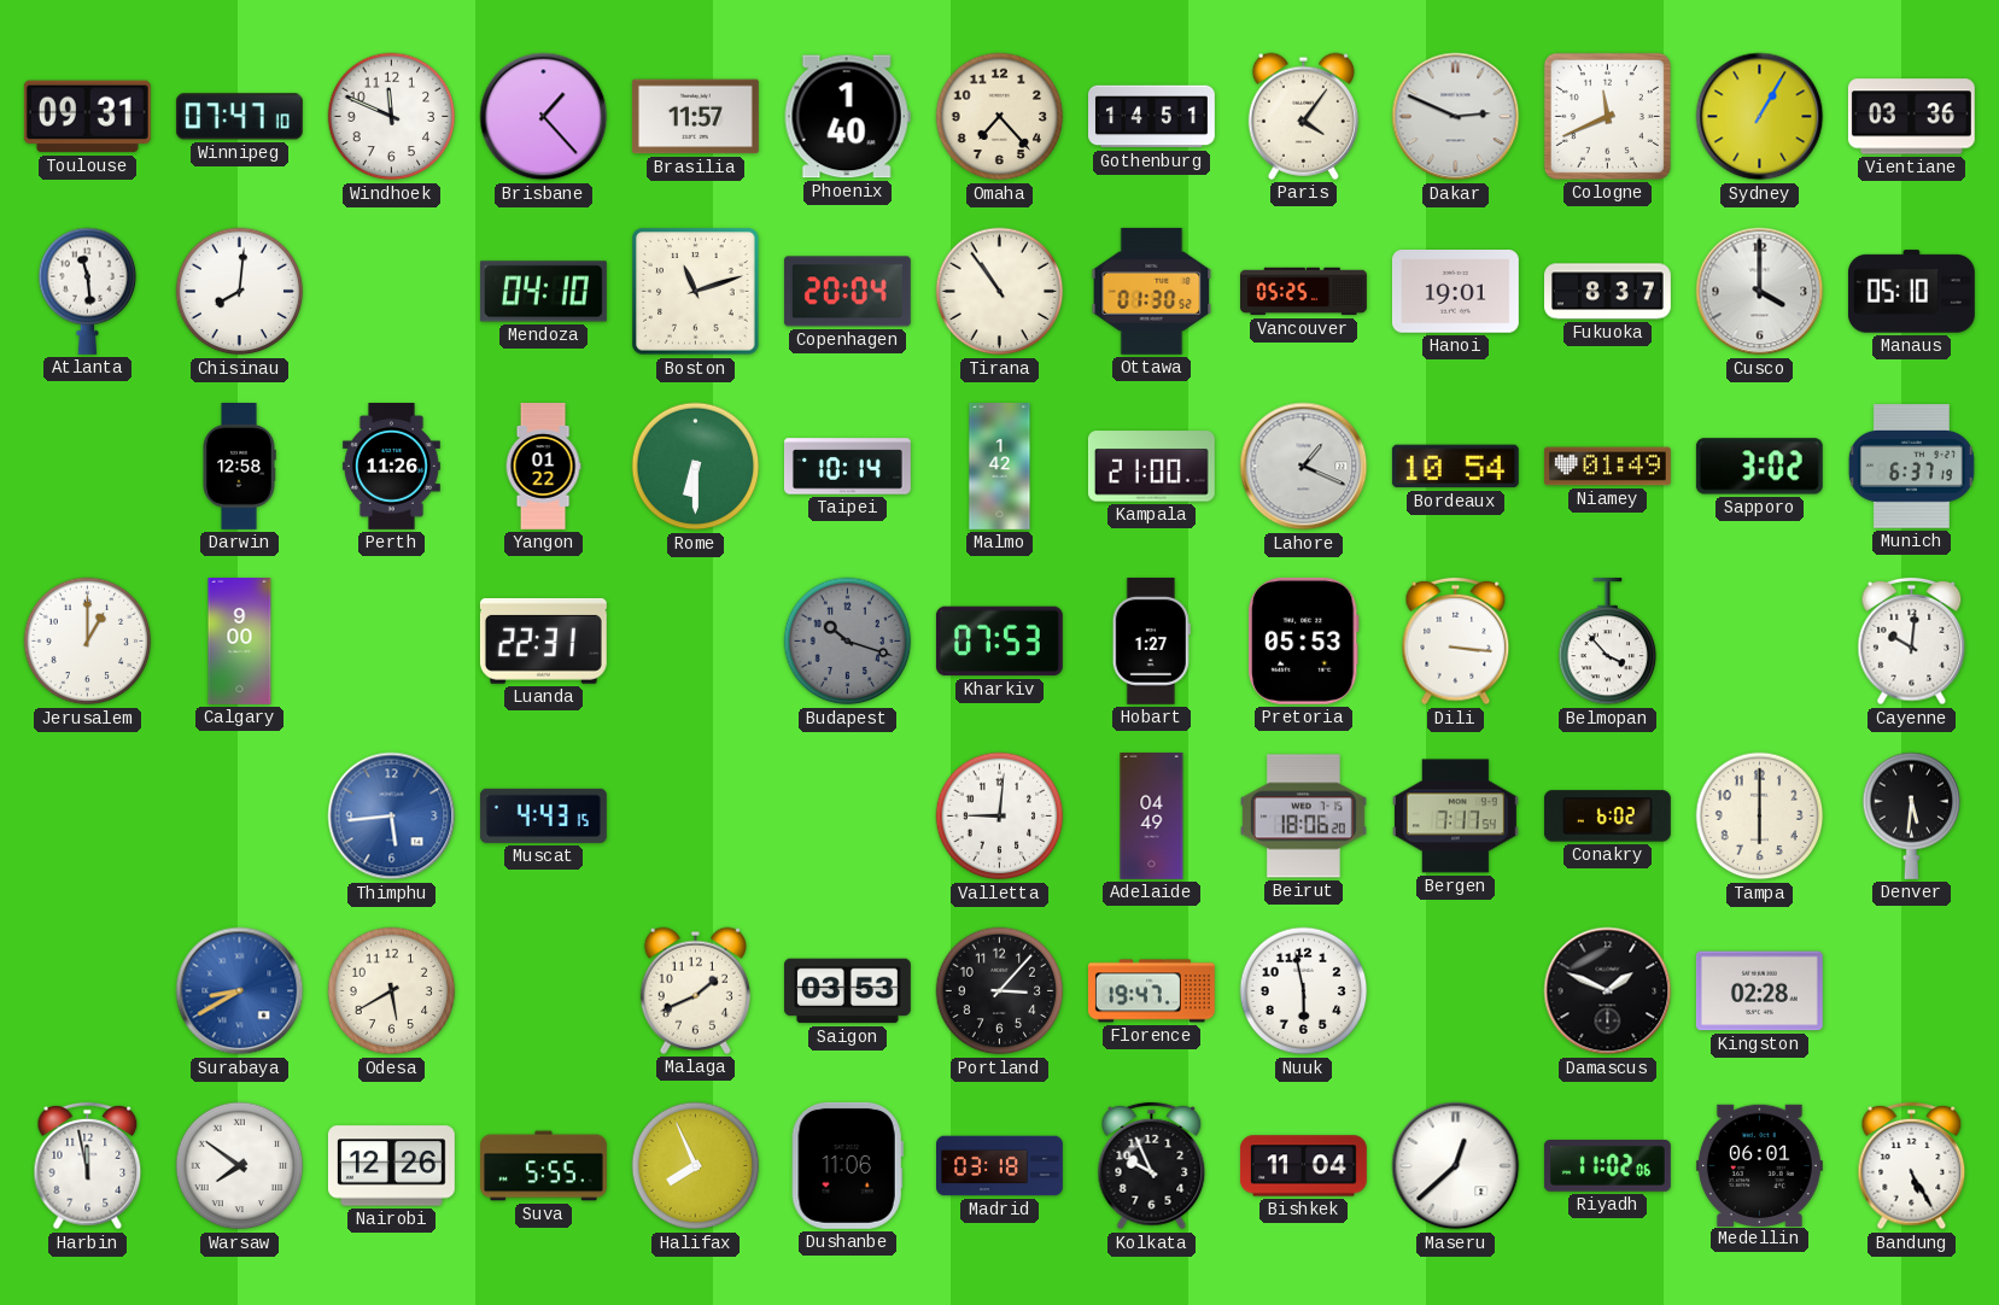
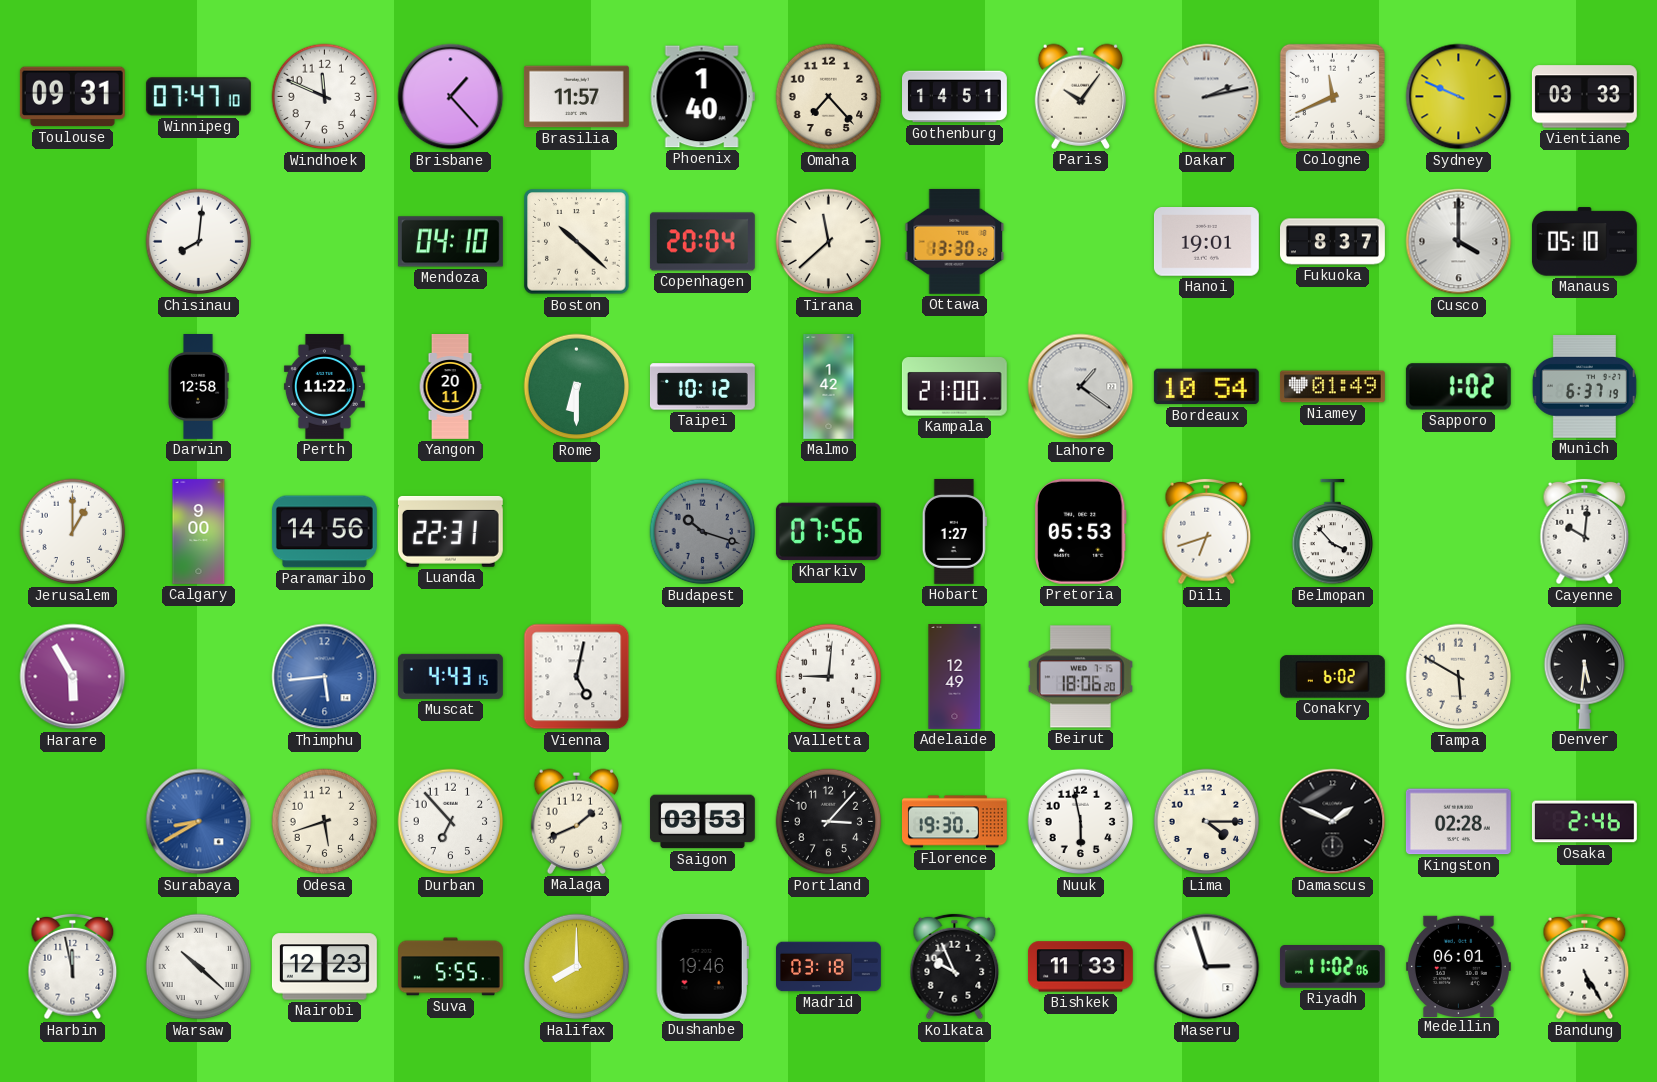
Paris: 4:06 -> 10:06 (1080, 96)
Dakar: 2:49 -> 2:13 (1207, 97)
Sydney: 1:05 -> 9:49 (1459, 97)
Vientiane: 03:36 -> 03:33 (1584, 97)
Atlanta: 11:29 -> none (88, 291)
Boston: 11:12 -> 10:22 (577, 242)
Tirana: 10:54 -> 11:38 (829, 242)
Ottawa: 01:30 -> 13:30 (955, 241)
Vancouver: 05:25 -> none (1304, 292)
Perth: 11:26 -> 11:22 (324, 387)
Yangon: 01:22 -> 20:11 (450, 387)
Taipei: 10:14 -> 10:12 (702, 387)
Lahore: 1:19 -> 1:21 (1081, 387)
Sapporo: 3:02 -> 1:02 (1458, 387)
Paramaribo: none -> 14:56 (324, 532)
Kharkiv: 07:53 -> 07:56 (828, 532)
Dili: 3:16 -> 6:42 (1207, 532)
Harare: none -> 5:55 (73, 677)
Vienna: none -> 5:02 (577, 677)
Adelaide: 04:49 -> 12:49 (955, 677)
Bergen: 7:17 -> none (1455, 817)
Tampa: 6:00 -> 5:50 (1459, 677)
Odesa: 5:40 -> 5:42 (325, 822)
Durban: none -> 6:53 (451, 822)
Florence: 19:47 -> 19:30 (954, 822)
Lima: none -> 4:15 (1207, 822)
Osaka: none -> 2:46 (1584, 822)
Warsaw: 7:51 -> 10:22 (199, 967)
Nairobi: 12:26 -> 12:23 (324, 967)
Halifax: 7:56 -> 8:00 (577, 967)
Dushanbe: 11:06 -> 19:46 (702, 966)
Bishkek: 11:04 -> 11:33 (1080, 967)
Maseru: 12:38 -> 2:57 (1207, 967)
